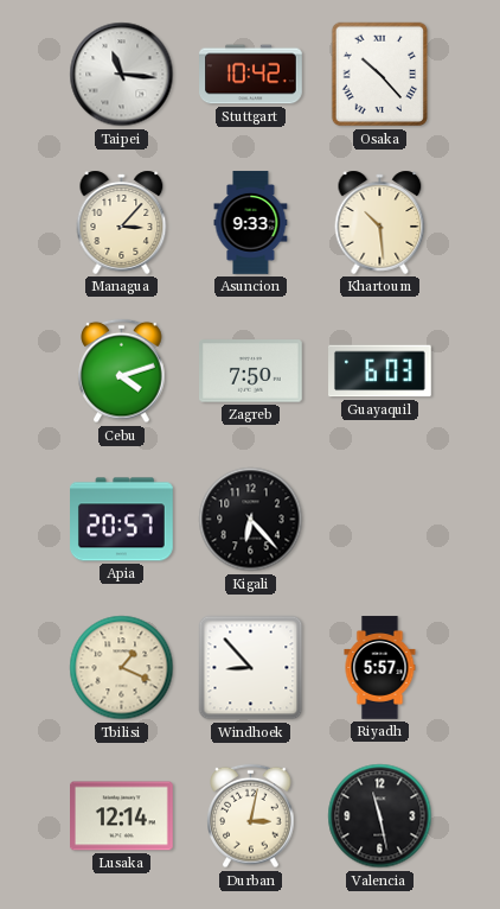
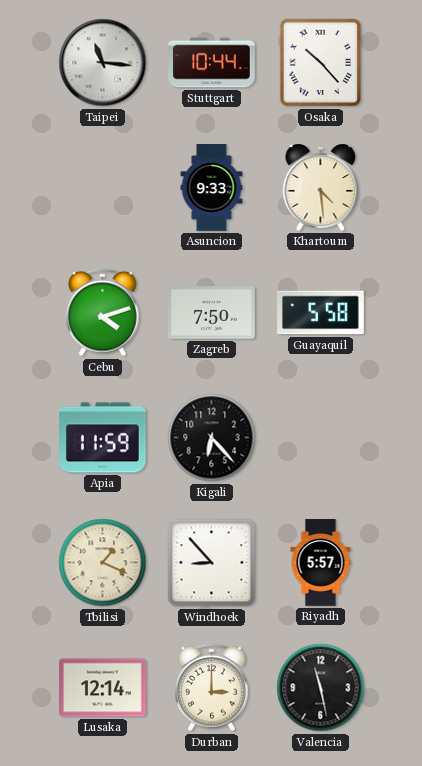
Stuttgart: 10:42 -> 10:44 (212, 63)
Managua: 3:07 -> none (122, 222)
Khartoum: 10:29 -> 4:29 (321, 187)
Guayaquil: 6:03 -> 5:58 (321, 313)
Apia: 20:57 -> 11:59 (103, 438)
Durban: 3:02 -> 3:00 (212, 688)
